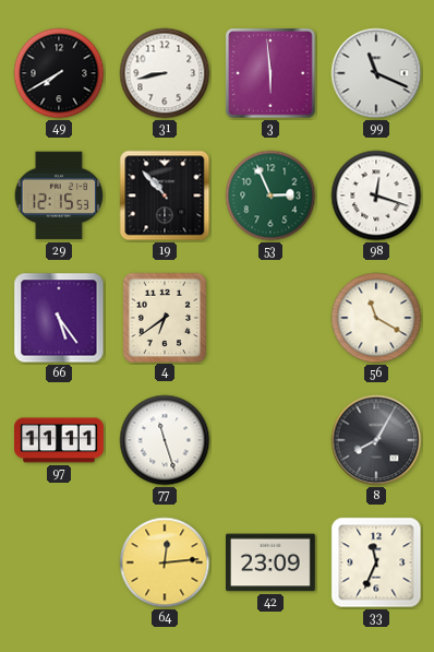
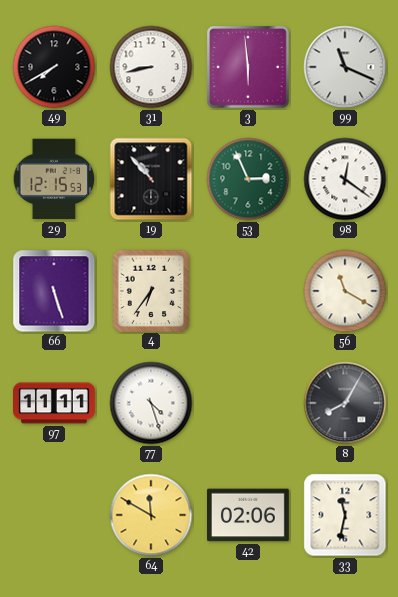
98: 12:18 -> 12:21 (345, 179)
66: 5:24 -> 5:27 (54, 291)
4: 6:39 -> 6:36 (150, 290)
77: 11:27 -> 4:27 (151, 403)
64: 12:14 -> 11:50 (151, 515)
42: 23:09 -> 02:06 (249, 515)
33: 11:34 -> 11:32 (345, 515)
